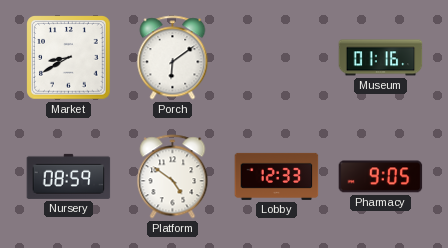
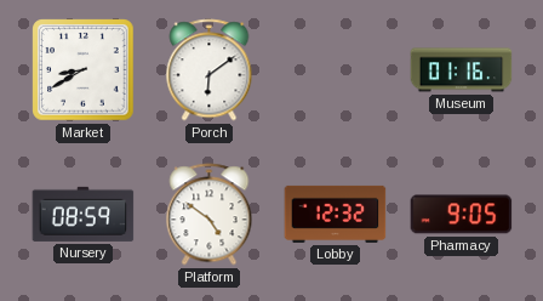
Lobby: 12:33 -> 12:32 (336, 214)
